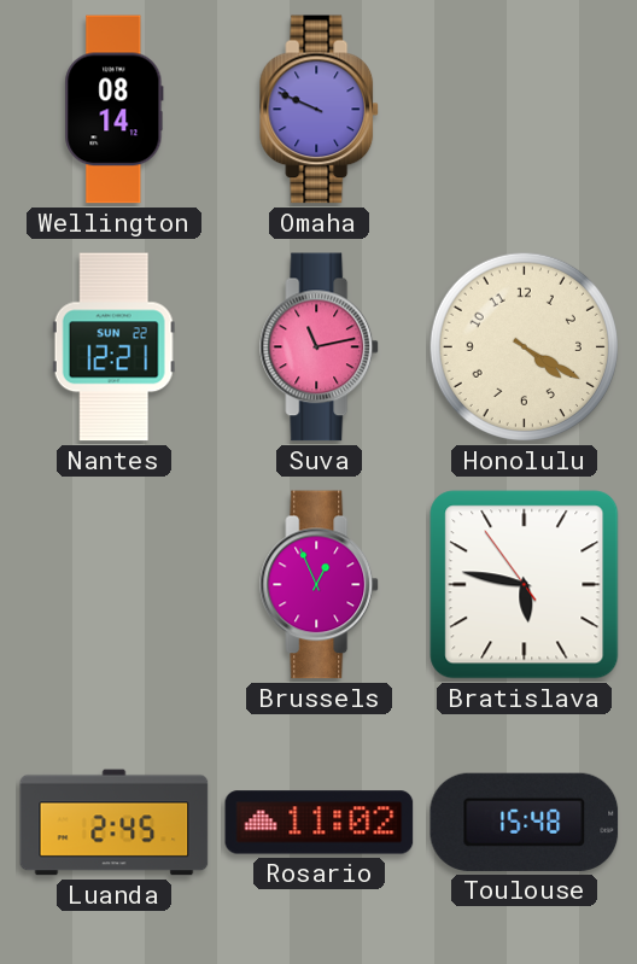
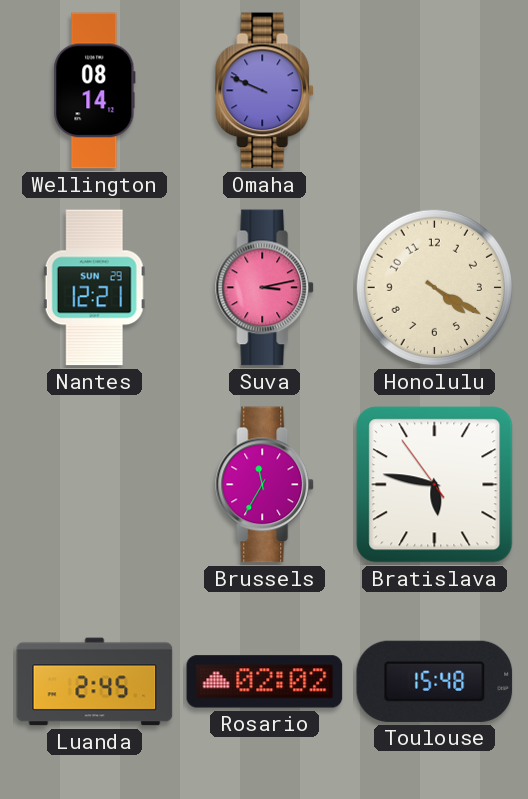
Nantes date: SUN 22 -> SUN 29 (94, 288)
Suva: 11:13 -> 3:13 (265, 288)
Brussels: 12:56 -> 11:35 (265, 485)
Rosario: 11:02 -> 02:02 (265, 682)
